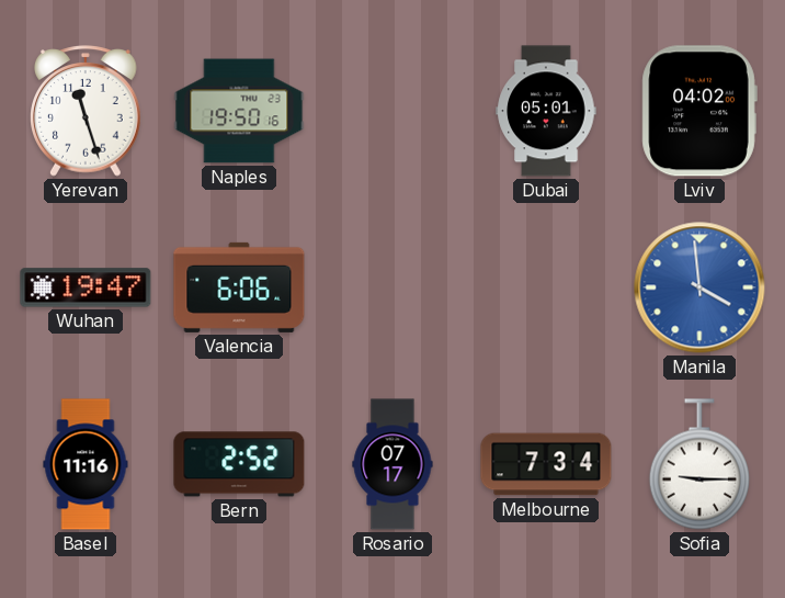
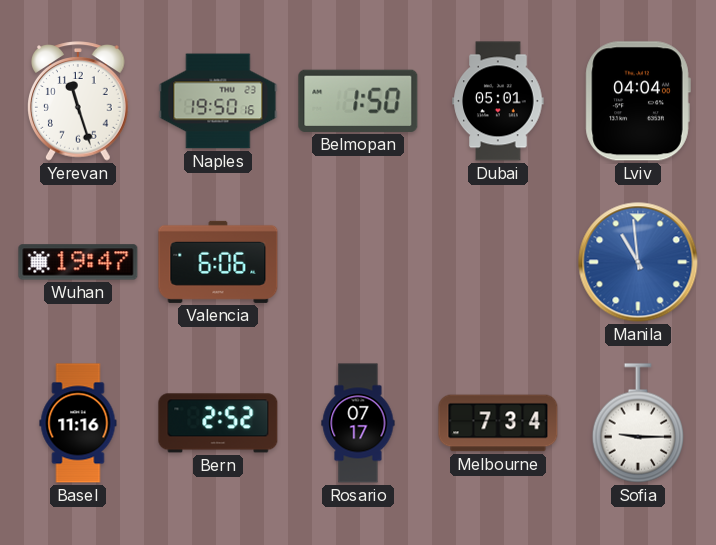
Belmopan: none -> 1:50 (358, 101)
Lviv: 04:02 -> 04:04 (638, 101)
Manila: 3:59 -> 10:59 (638, 262)
